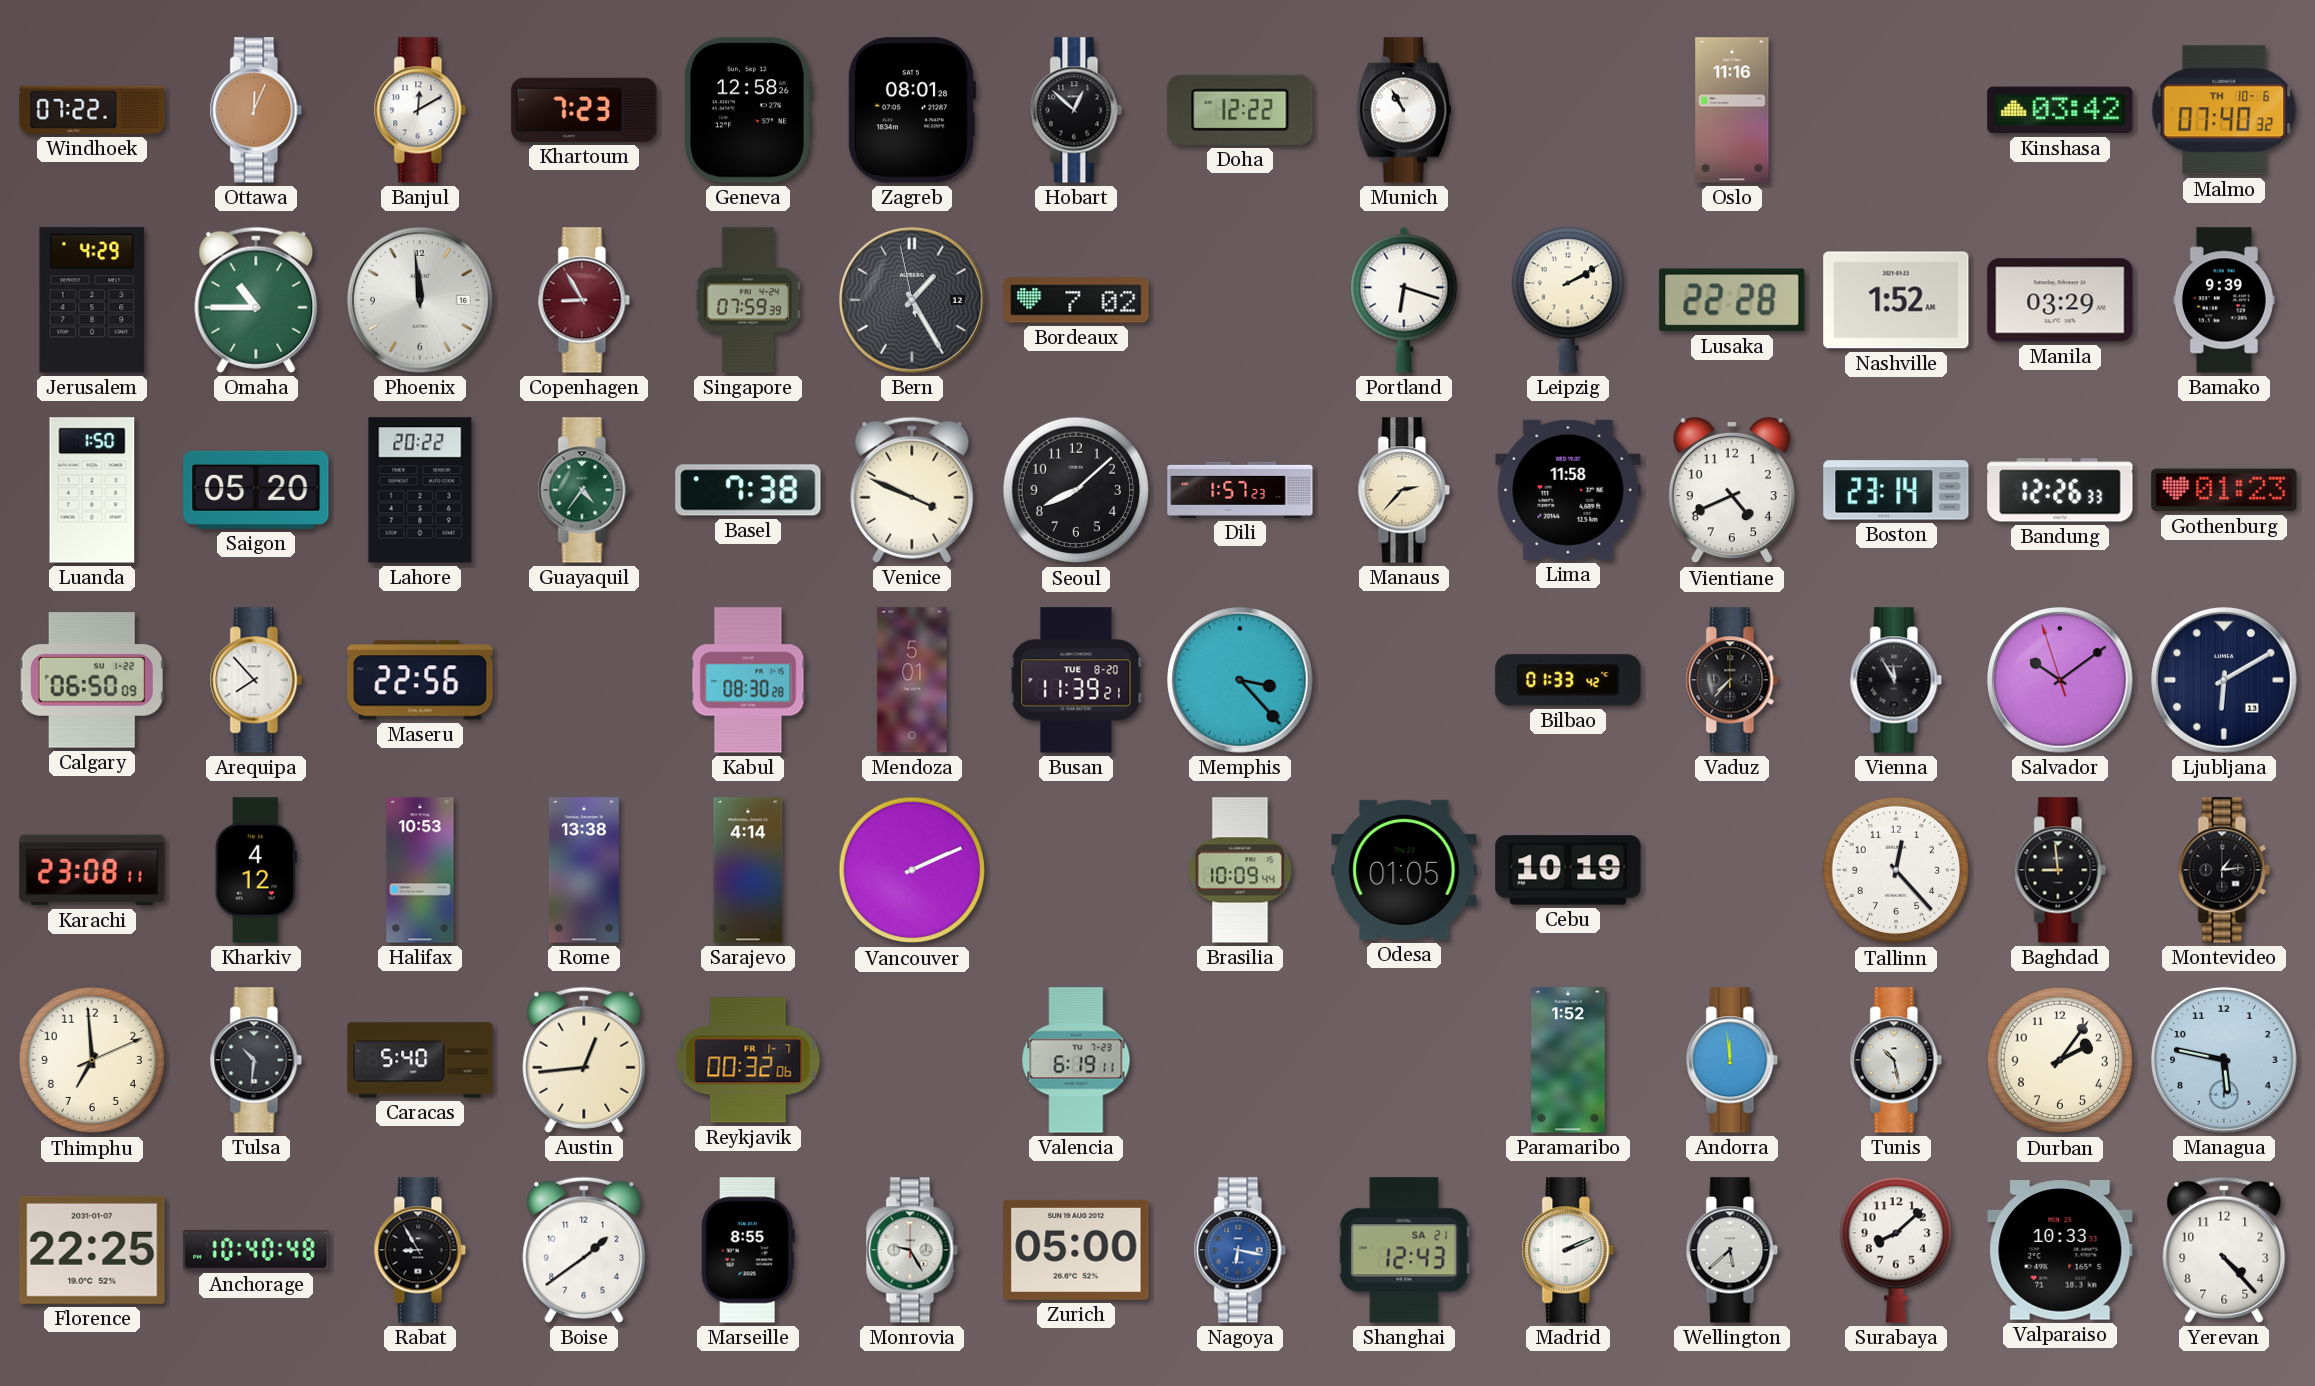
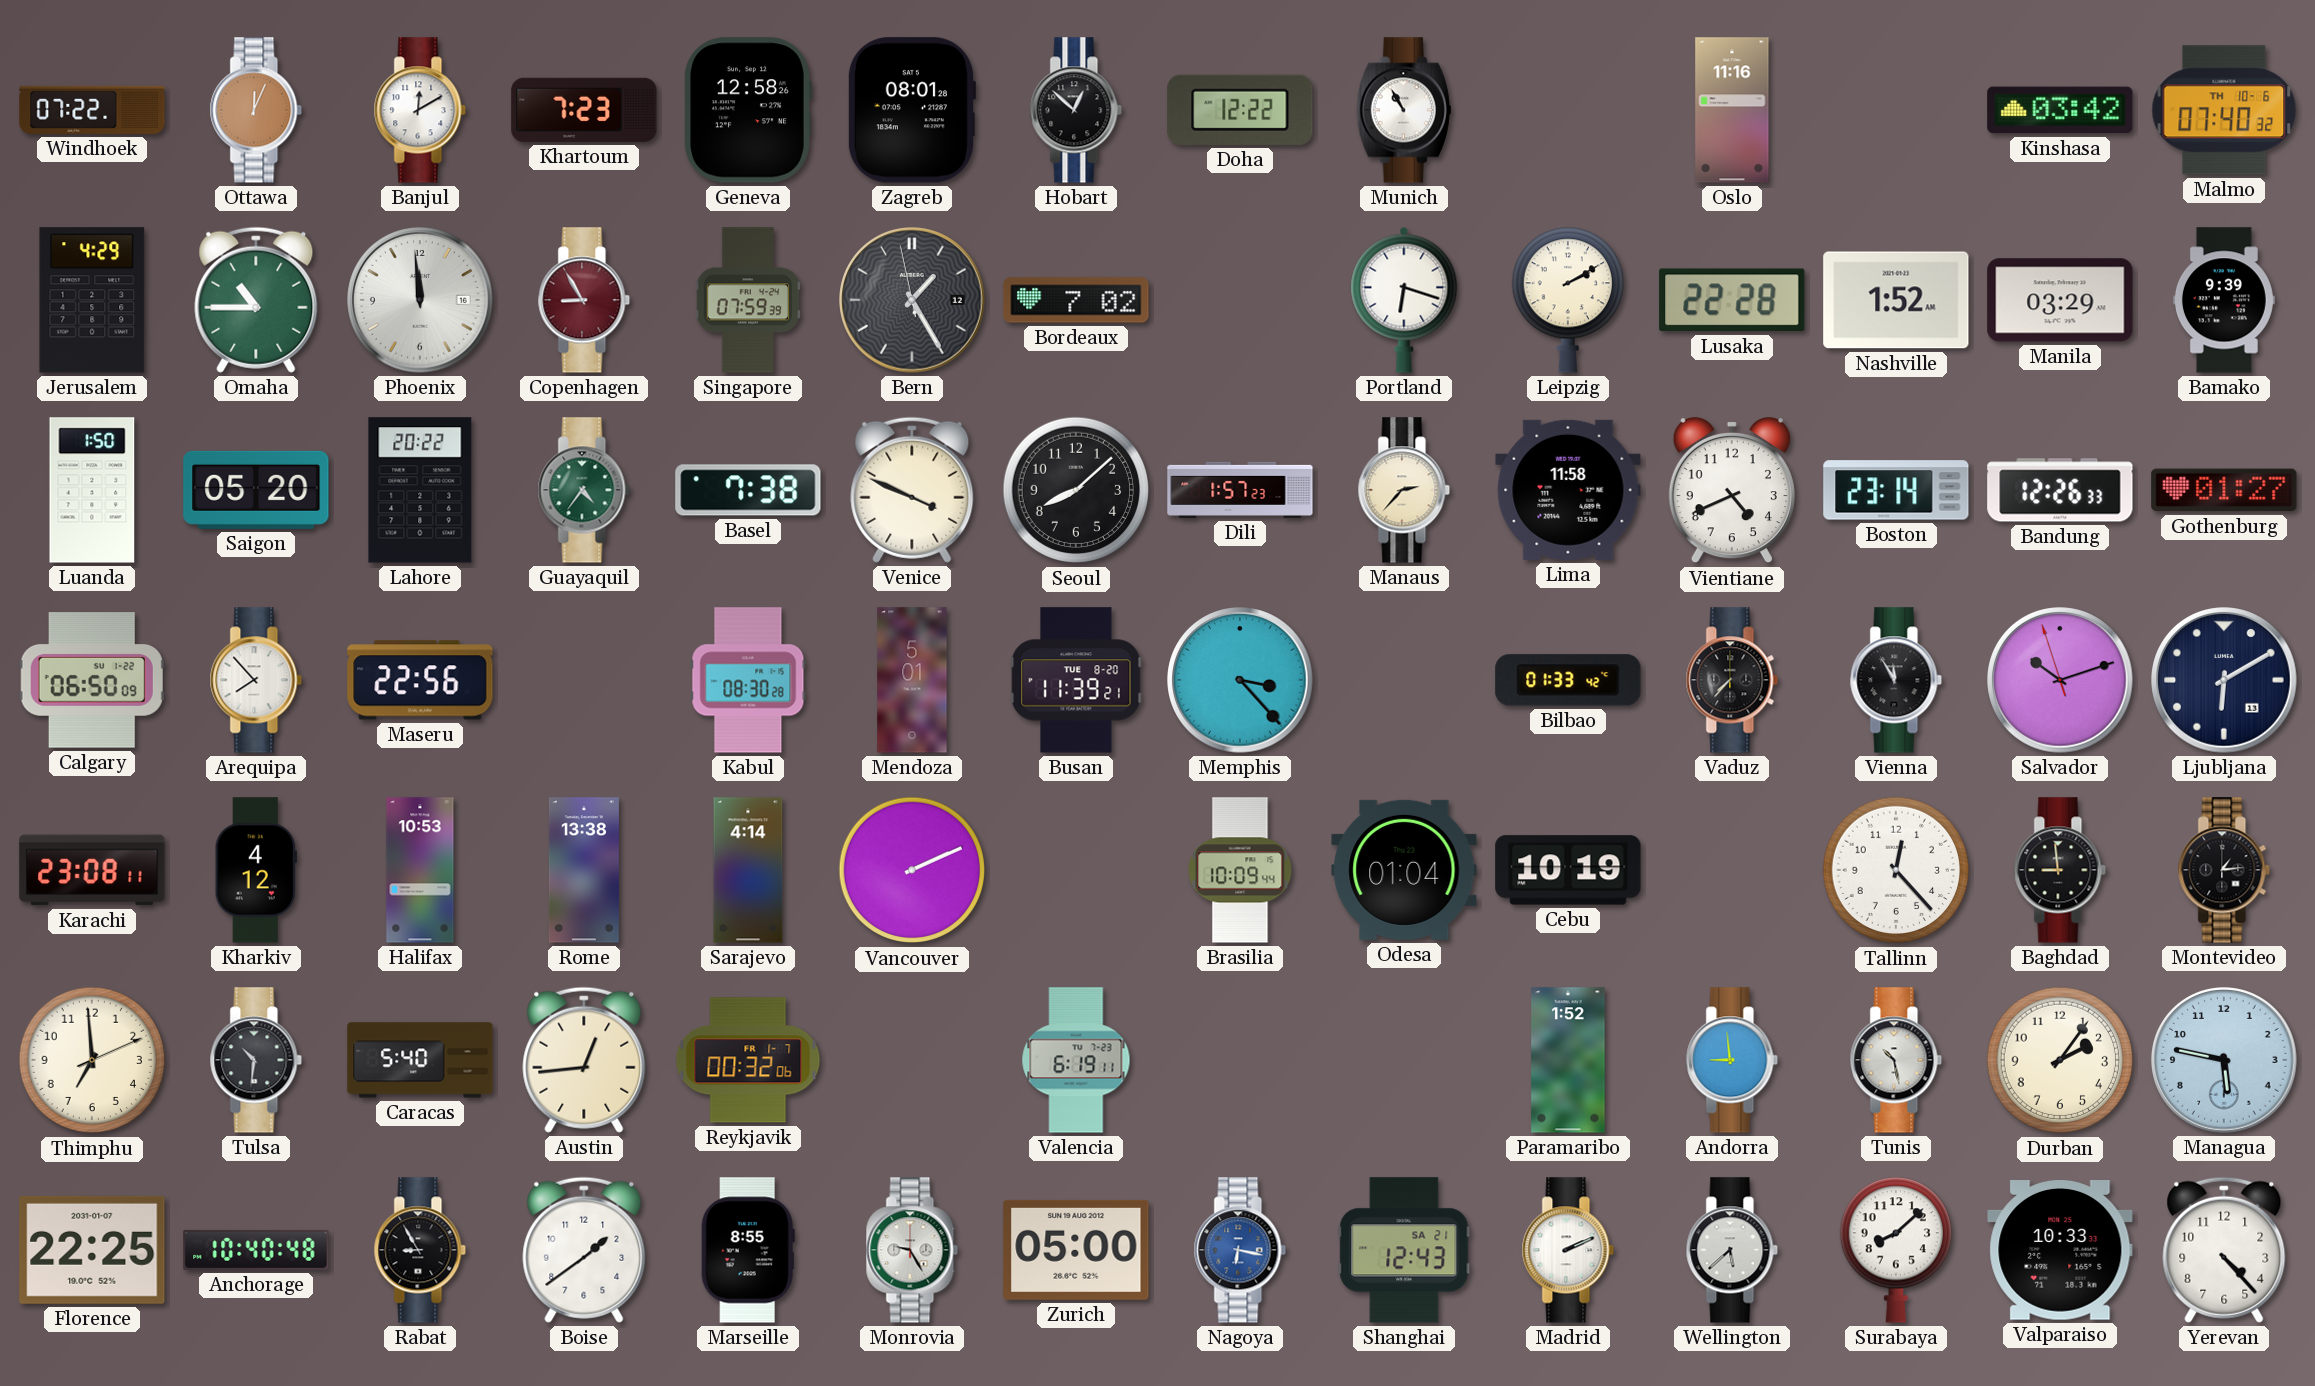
Gothenburg: 01:23 -> 01:27 (2224, 490)
Salvador: 10:08 -> 10:11 (2060, 680)
Odesa: 01:05 -> 01:04 (1404, 870)
Andorra: 11:59 -> 8:59 (1732, 1060)
